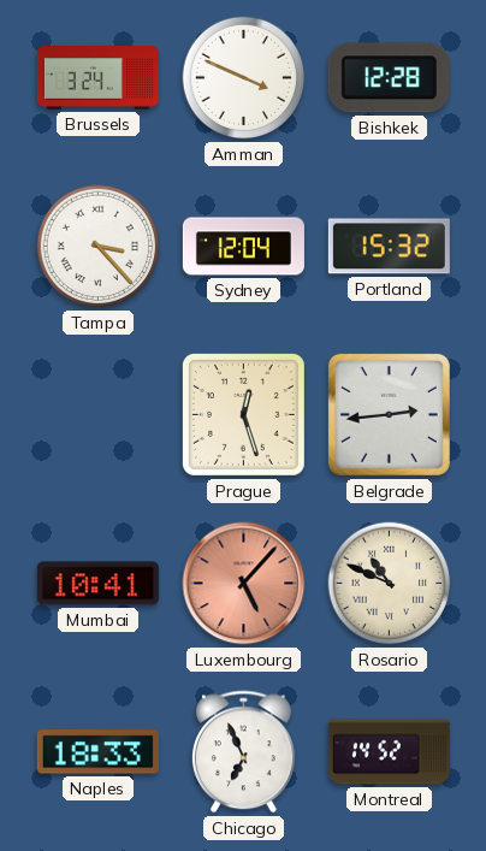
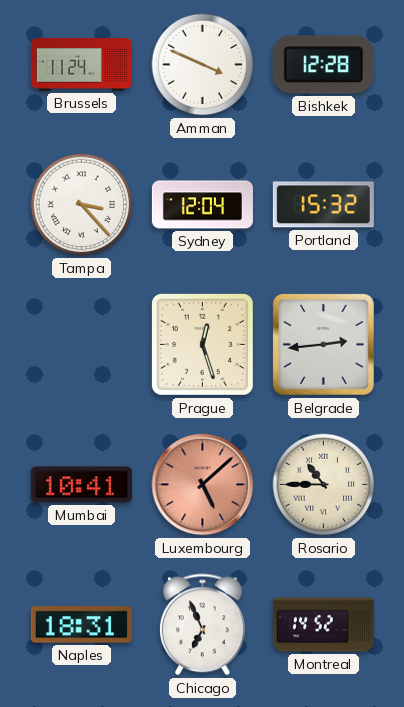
Brussels: 3:24 -> 11:24 (81, 65)
Luxembourg: 5:07 -> 5:08 (203, 485)
Rosario: 10:49 -> 10:45 (324, 485)
Naples: 18:33 -> 18:31 (81, 625)
